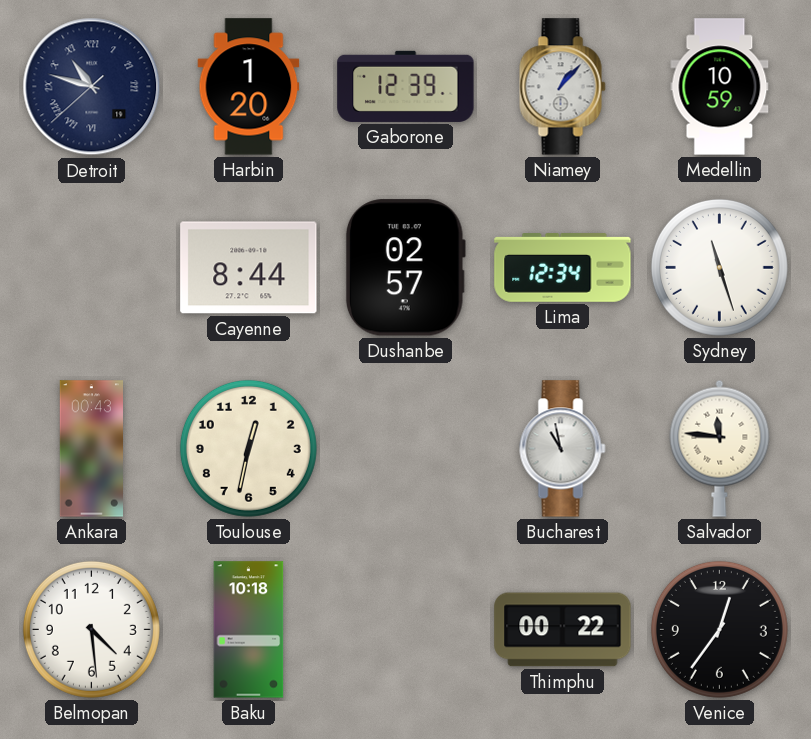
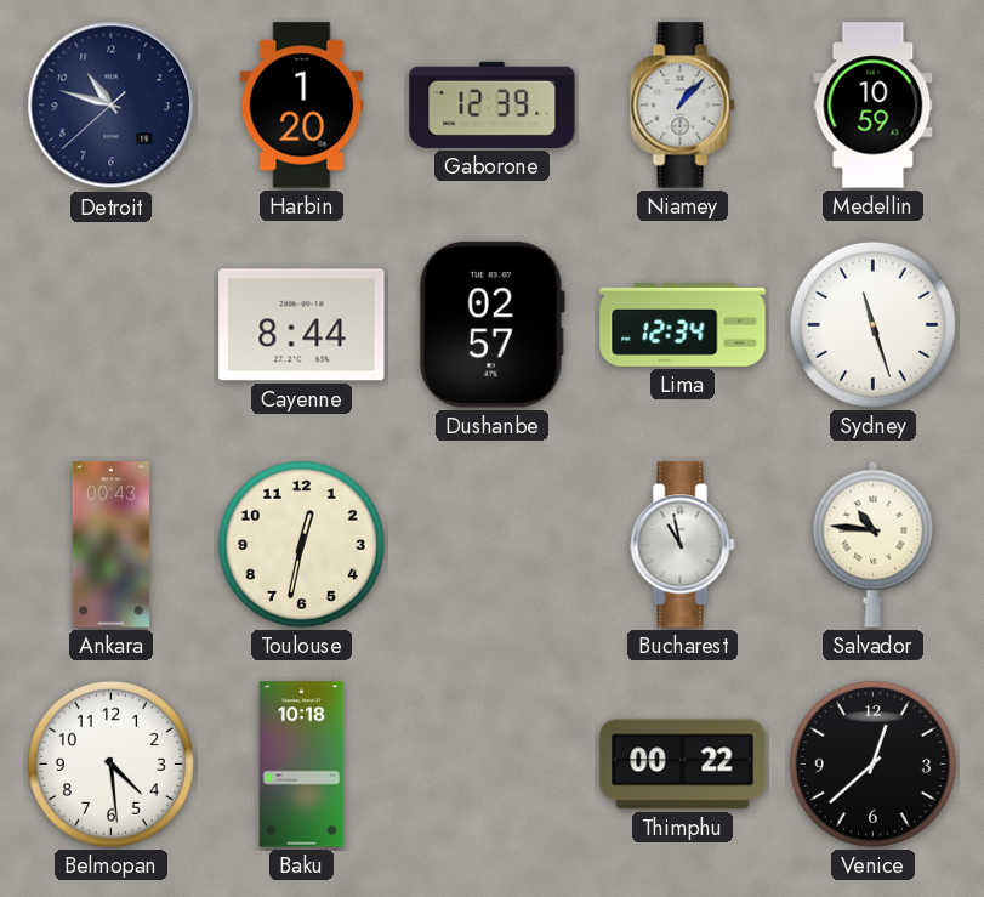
Detroit numerals: Roman -> Arabic (112, 106)
Salvador: 11:46 -> 10:46 (874, 544)
Venice: 12:36 -> 12:38 (872, 763)
